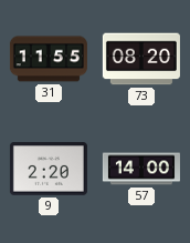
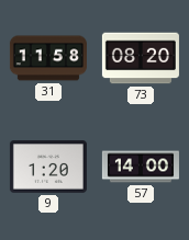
31: 11:55 -> 11:58 (48, 58)
9: 2:20 -> 1:20 (48, 167)
